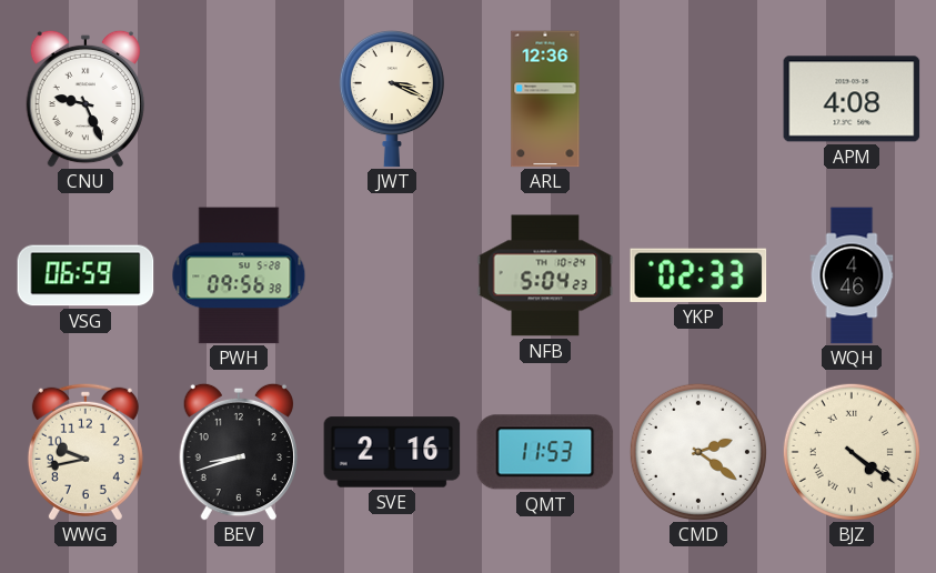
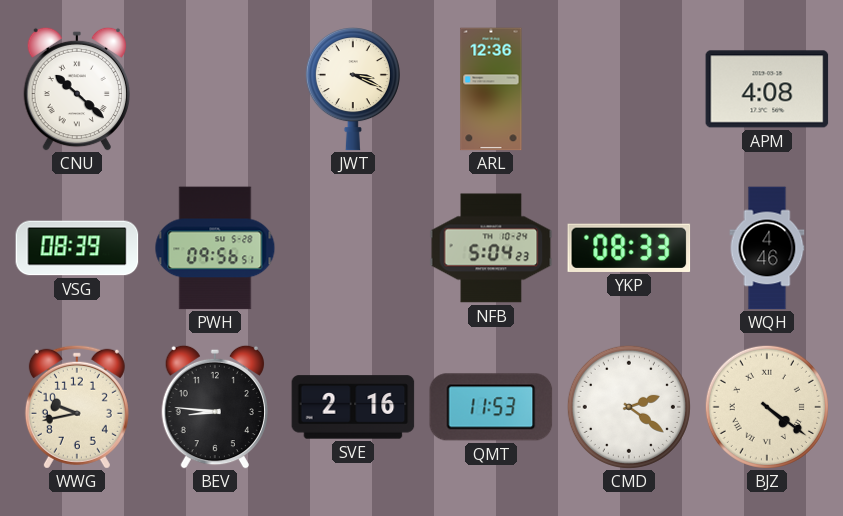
CNU: 9:26 -> 10:22 (77, 89)
VSG: 06:59 -> 08:39 (77, 248)
PWH: 09:56:38 -> 09:56:51 (215, 248)
YKP: 02:33 -> 08:33 (629, 248)
BEV: 8:42 -> 8:46 (215, 407)
